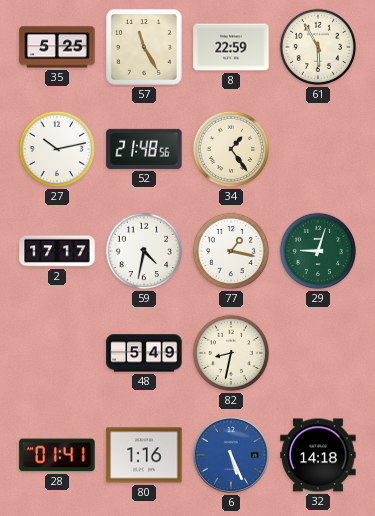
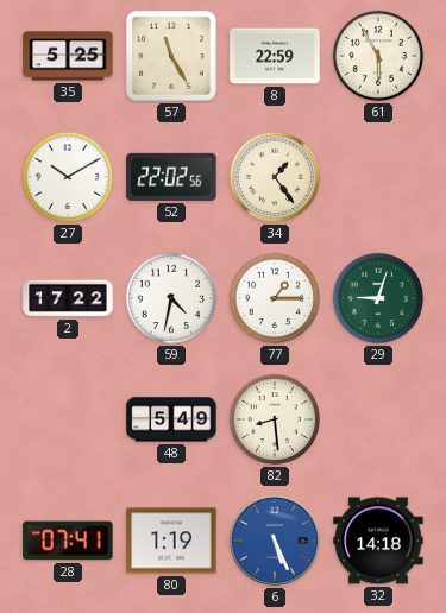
27: 10:13 -> 10:10 (68, 177)
52: 21:48 -> 22:02 (171, 177)
2: 17:17 -> 17:22 (68, 298)
77: 1:17 -> 1:15 (275, 298)
82: 8:32 -> 8:29 (275, 419)
28: 01:41 -> 07:41 (68, 541)
80: 1:16 -> 1:19 (171, 541)
